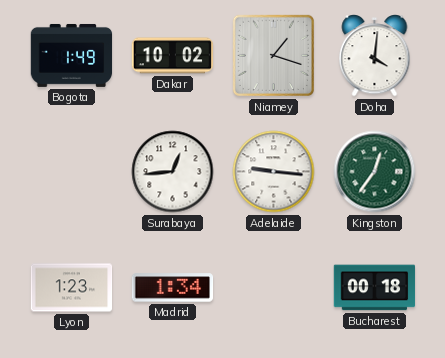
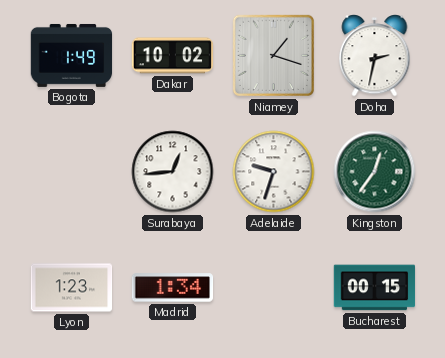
Doha: 4:01 -> 2:32 (375, 56)
Adelaide: 9:16 -> 9:33 (274, 172)
Bucharest: 00:18 -> 00:15 (375, 288)
